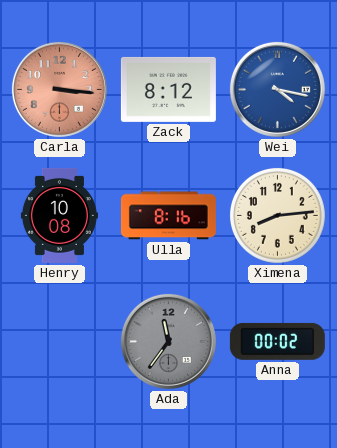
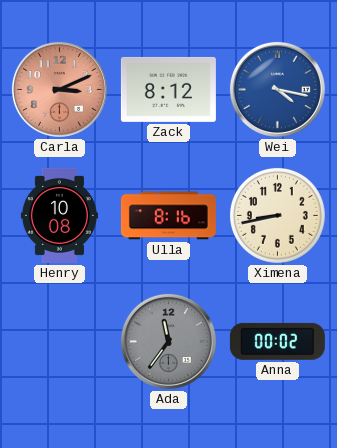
Carla: 3:16 -> 3:11 (59, 89)
Ximena: 8:14 -> 8:43 (277, 215)
